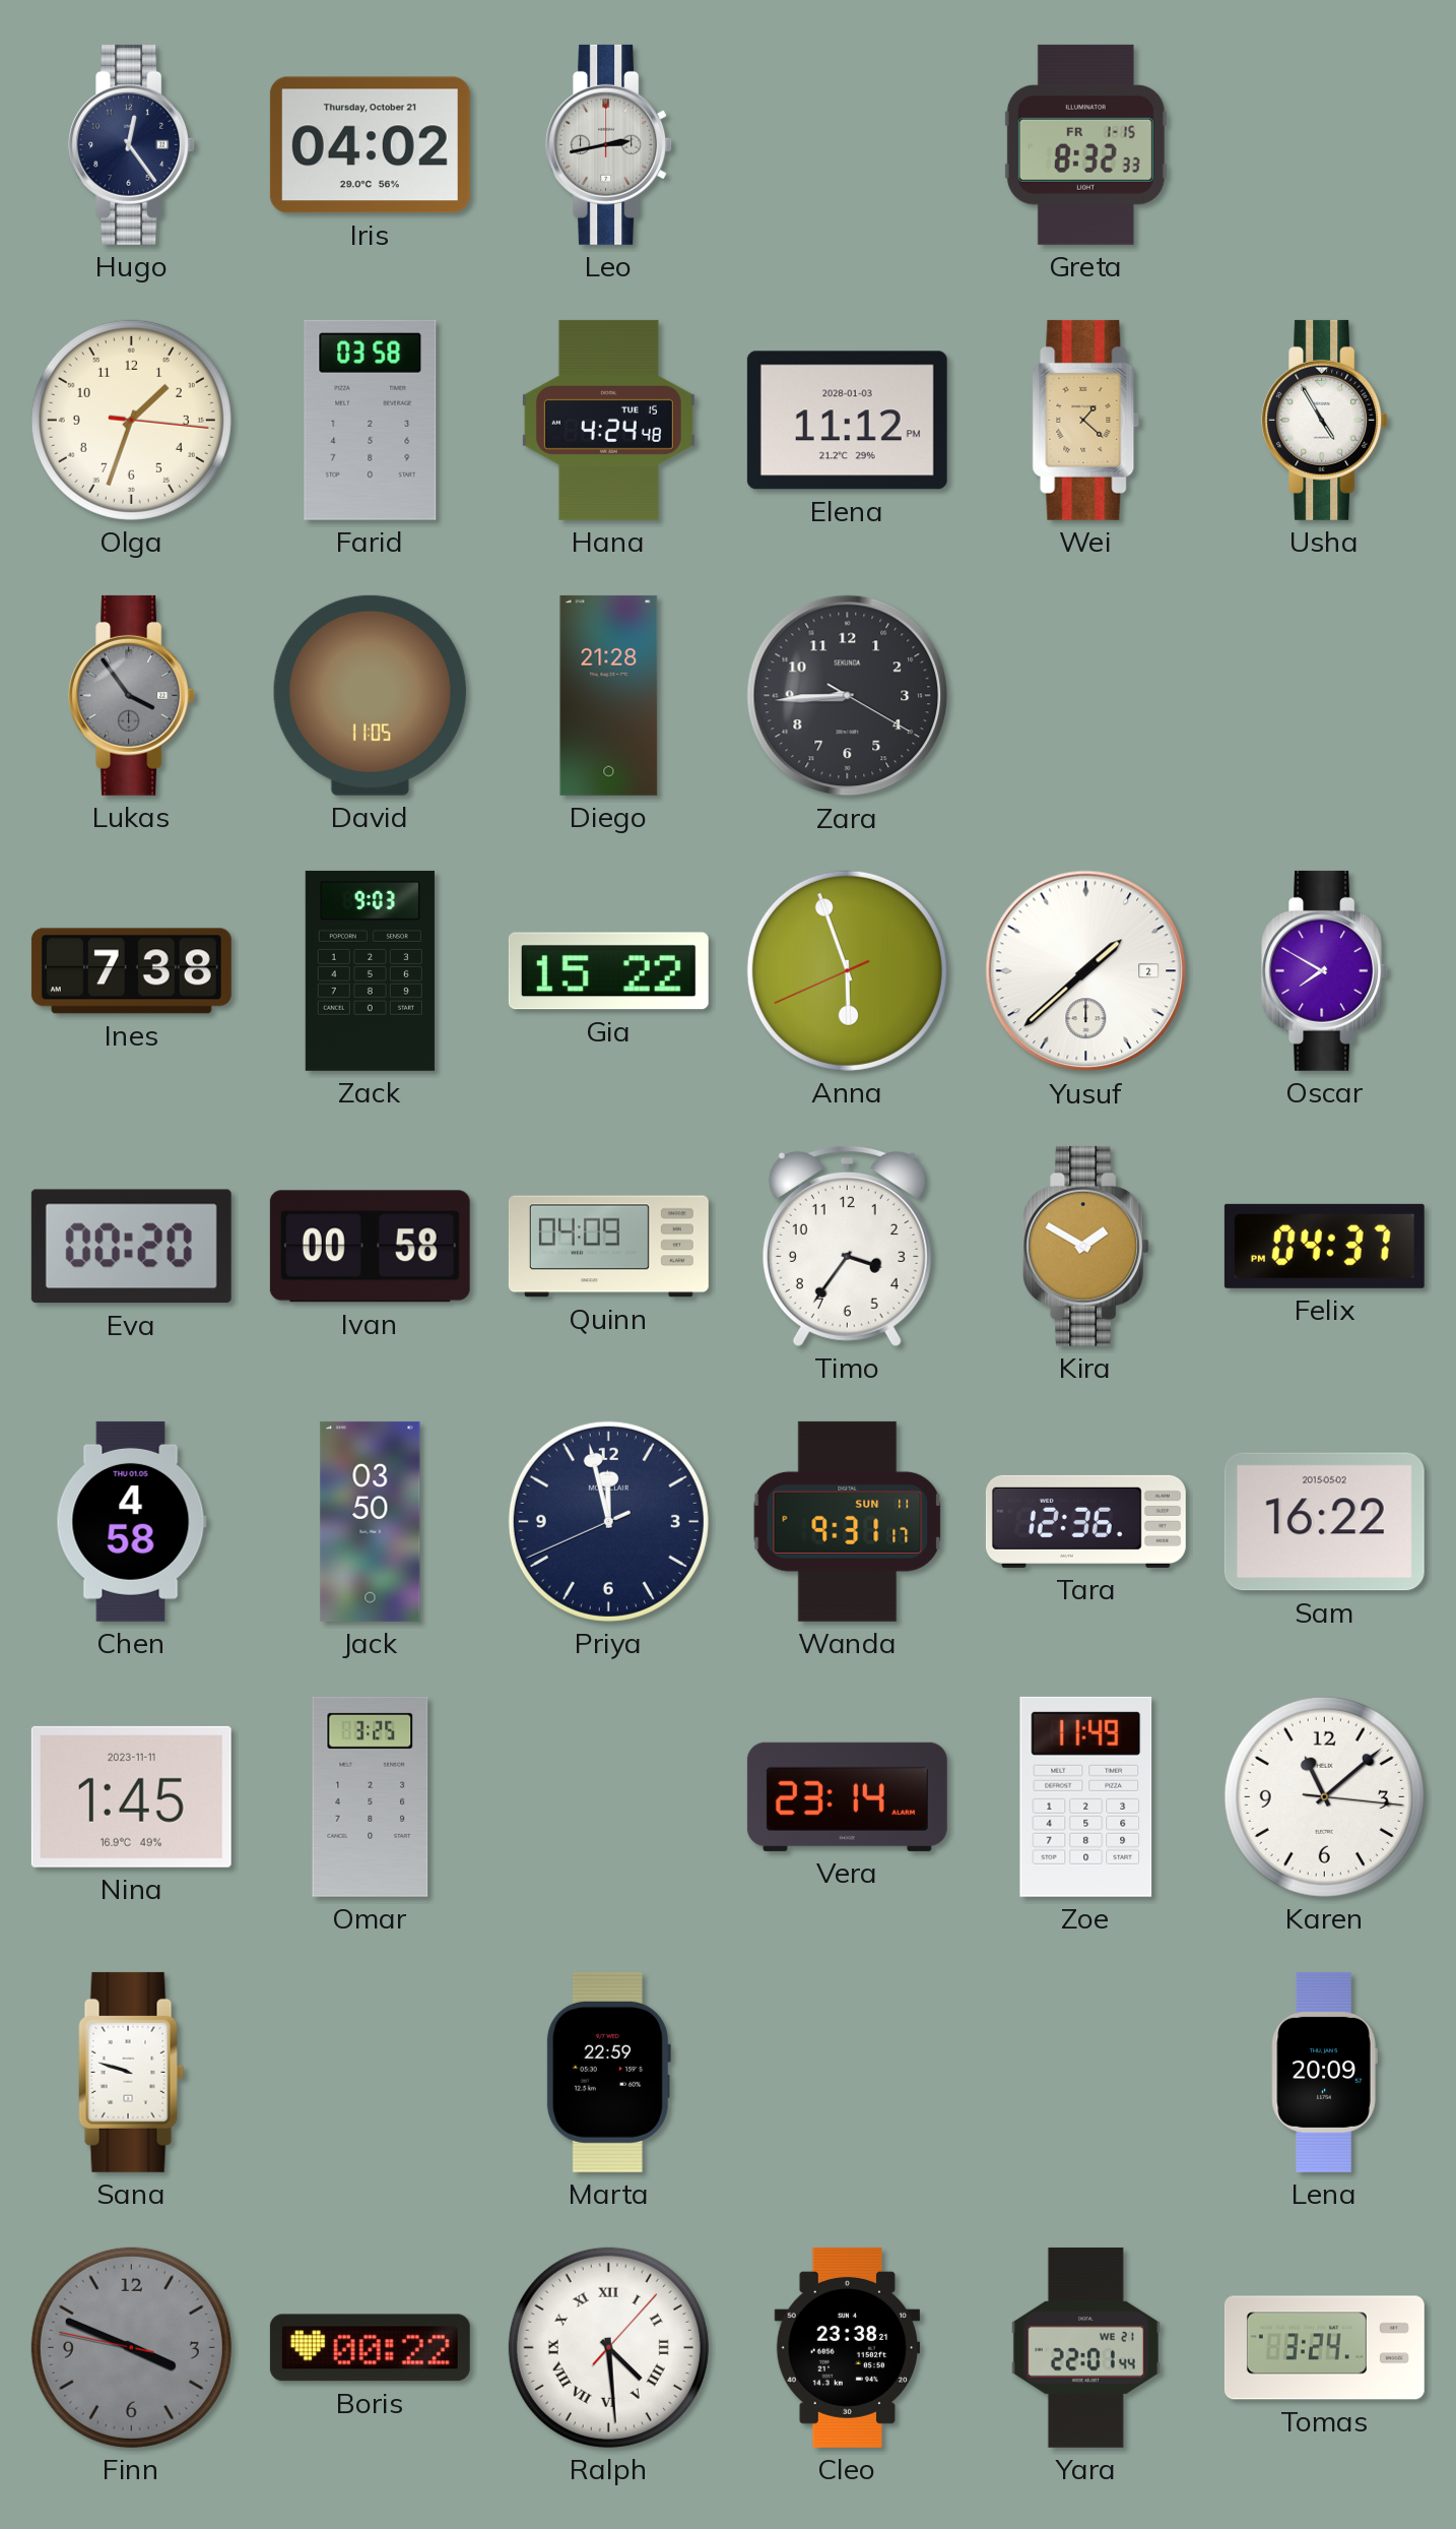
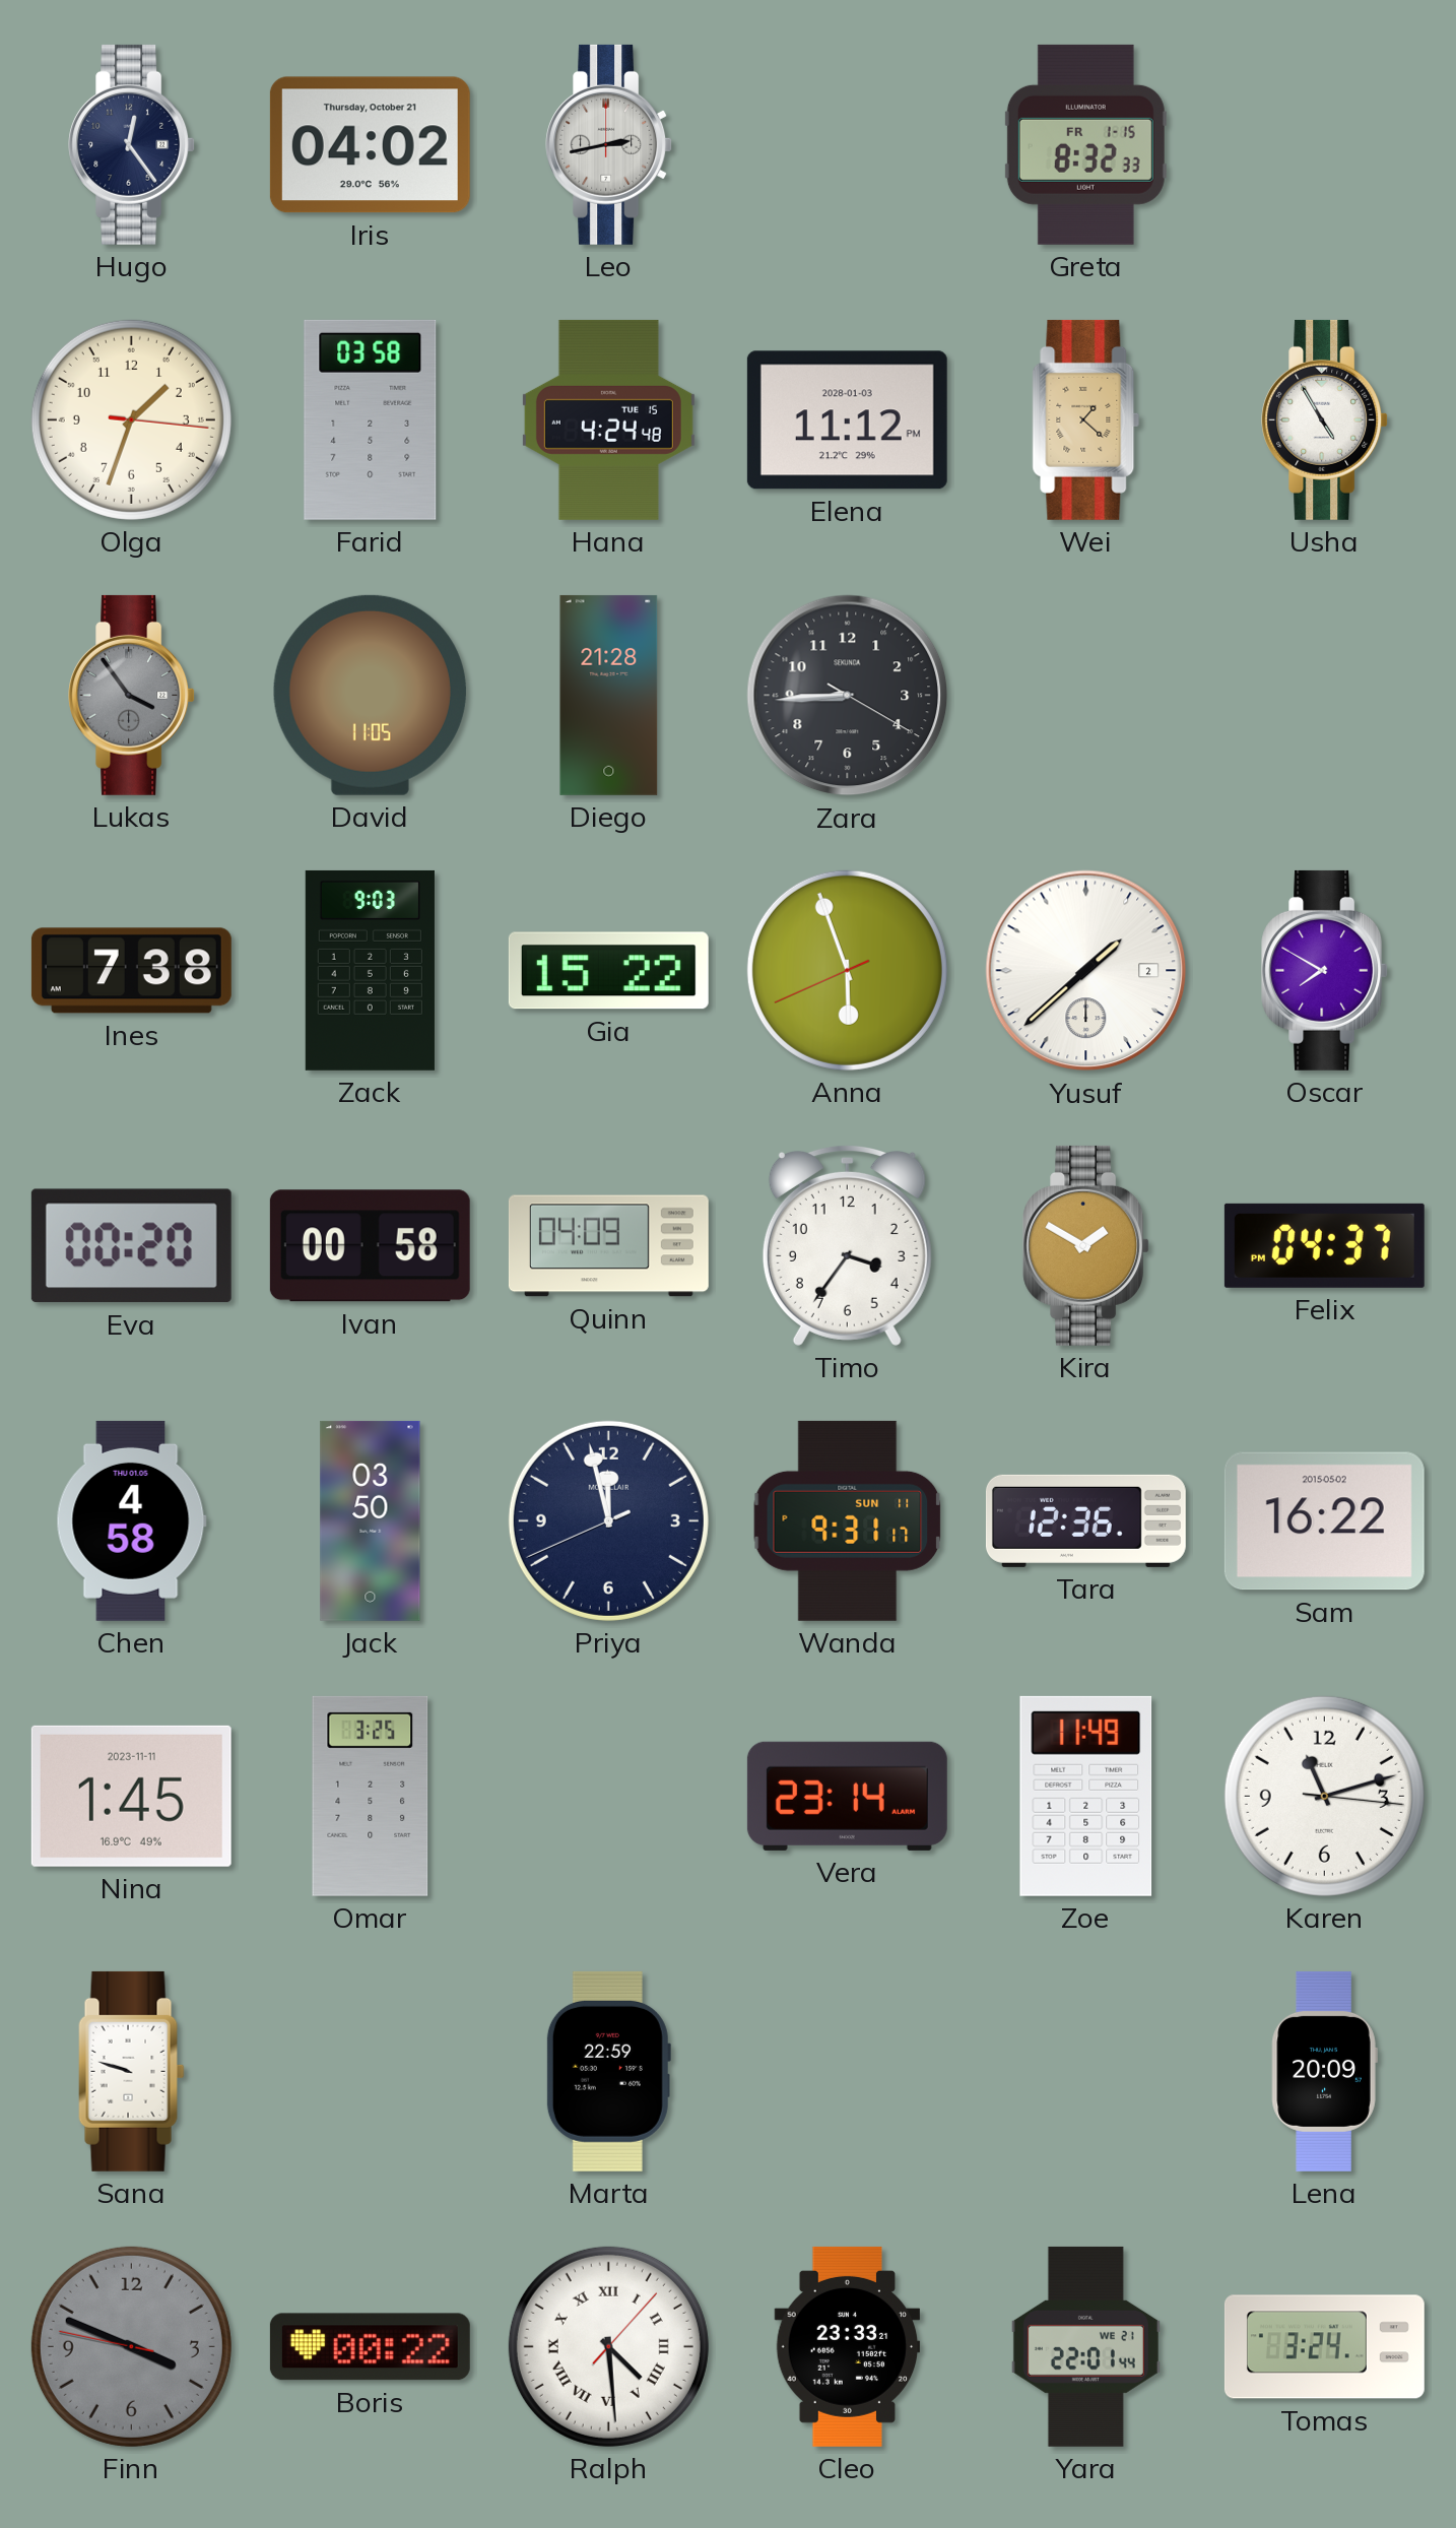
Karen: 11:08 -> 11:12 (1324, 1796)
Cleo: 23:38 -> 23:33 (848, 2346)
